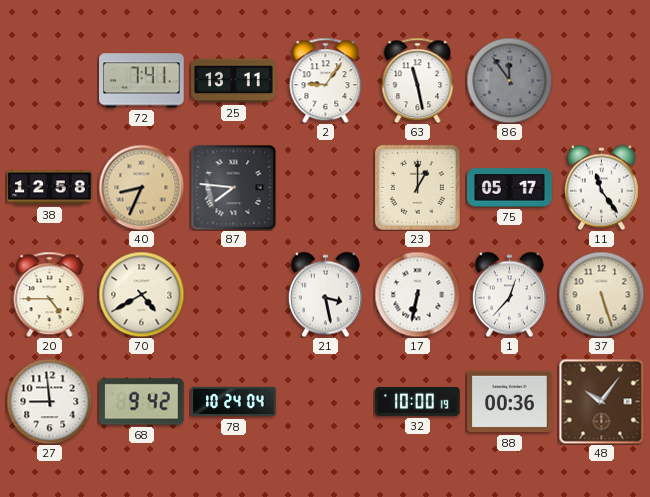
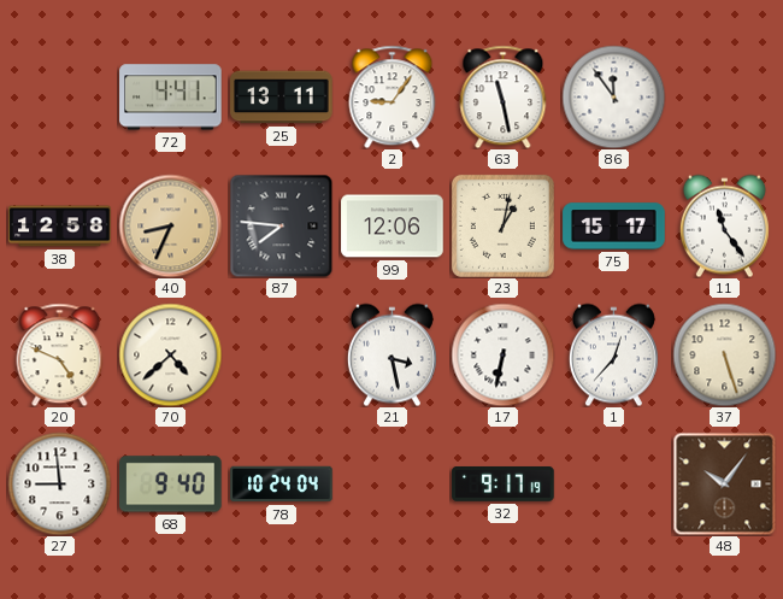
72: 7:41 -> 4:41 (171, 98)
86 dial: grey -> white (613, 96)
99: none -> 12:06 (393, 227)
23: 1:00 -> 1:02 (502, 225)
75: 05:17 -> 15:17 (614, 227)
20: 4:45 -> 4:49 (60, 354)
70: 4:40 -> 4:38 (170, 354)
68: 9:42 -> 9:40 (171, 485)
32: 10:00 -> 9:17 (504, 483)
88: 00:36 -> none (510, 402)
